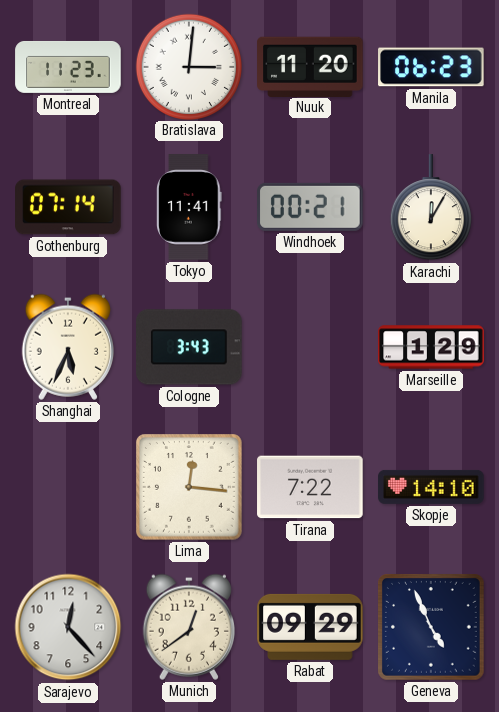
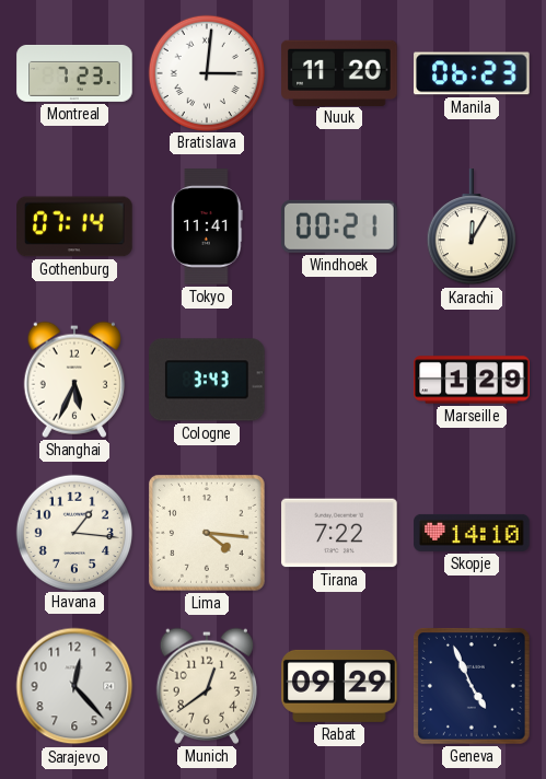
Montreal: 11:23 -> 7:23 (74, 73)
Havana: none -> 1:16 (73, 532)
Lima: 12:16 -> 4:16 (208, 534)
